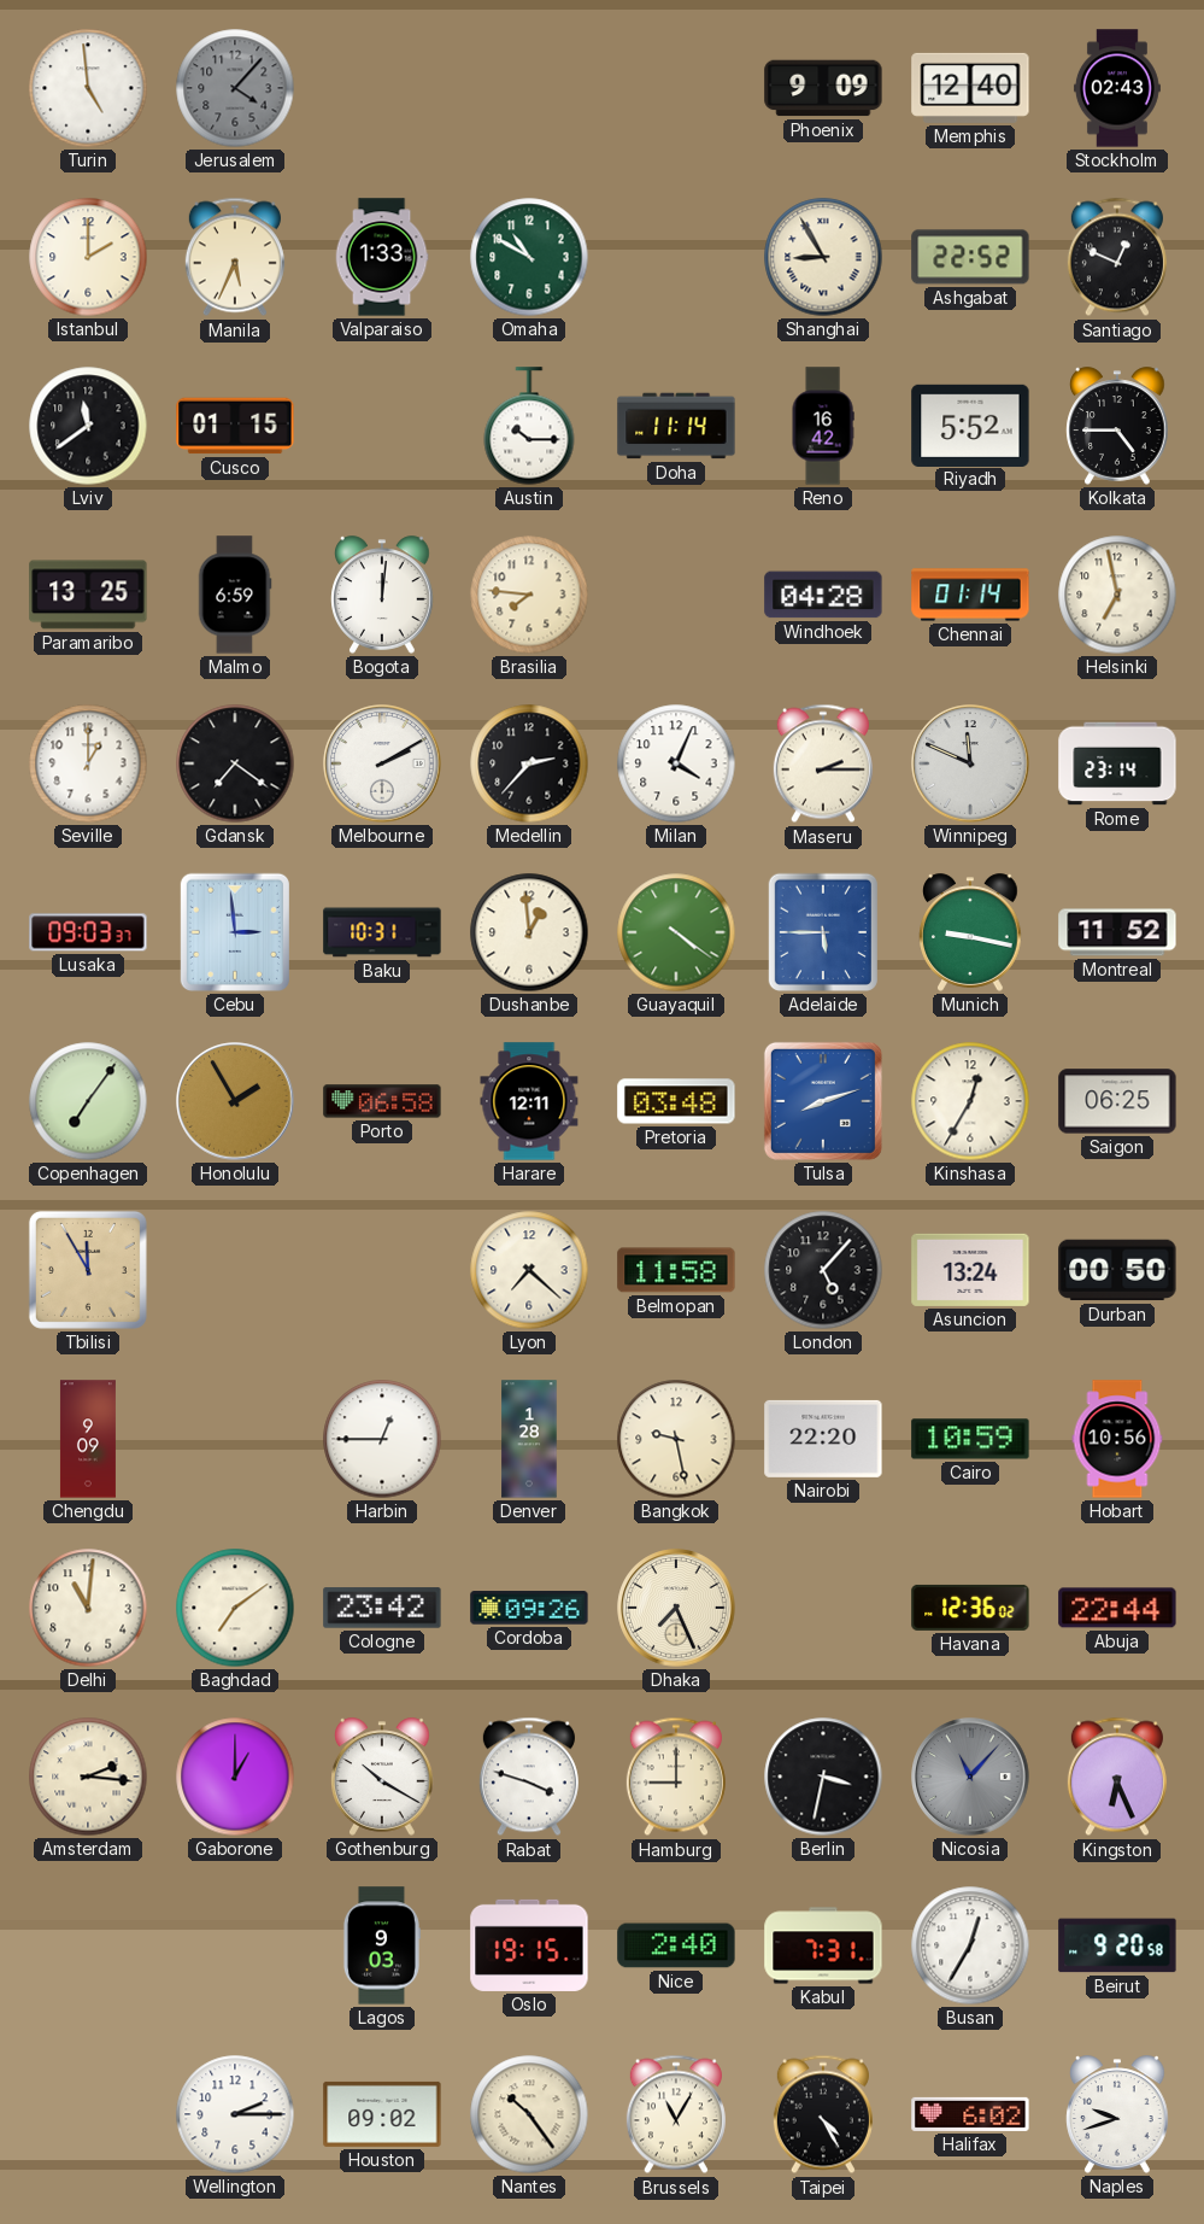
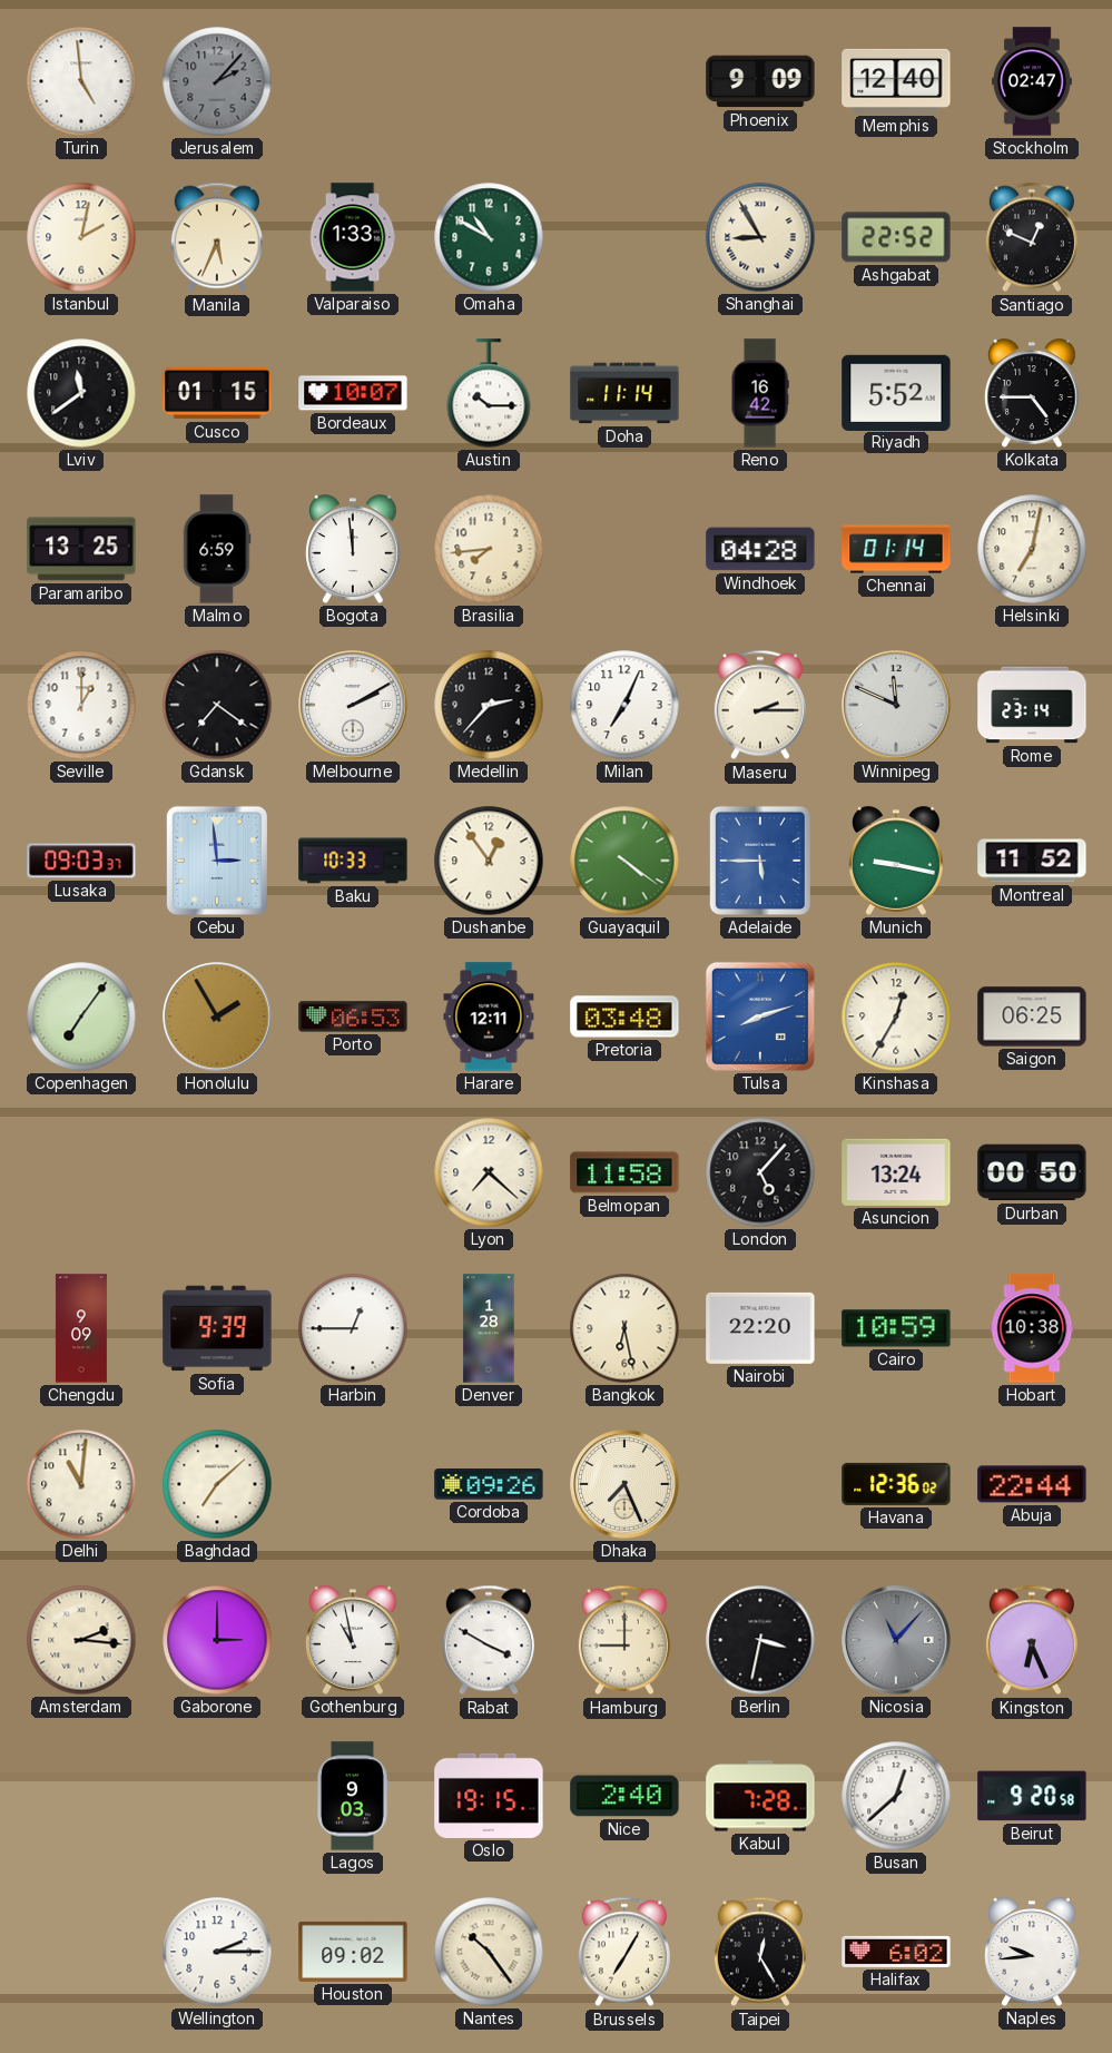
Jerusalem: 4:07 -> 2:07 (217, 81)
Stockholm: 02:43 -> 02:47 (1032, 81)
Istanbul: 2:00 -> 2:02 (81, 237)
Bordeaux: none -> 10:07 (353, 393)
Bogota: 12:01 -> 11:59 (353, 549)
Brasilia: 7:46 -> 7:44 (489, 549)
Helsinki: 6:58 -> 7:02 (1032, 549)
Milan: 4:04 -> 7:04 (624, 705)
Baku: 10:31 -> 10:33 (353, 861)
Dushanbe: 12:59 -> 12:54 (489, 861)
Porto: 06:58 -> 06:53 (353, 1016)
Tbilisi: 11:55 -> none (88, 1270)
Sofia: none -> 9:39 (217, 1328)
Bangkok: 9:28 -> 6:28 (624, 1328)
Hobart: 10:56 -> 10:38 (1032, 1328)
Baghdad: 7:09 -> 7:08 (217, 1484)
Cologne: 23:42 -> none (382, 1608)
Gaborone: 1:00 -> 3:00 (217, 1640)
Gothenburg: 10:20 -> 10:58 (353, 1640)
Rabat: 3:48 -> 3:50 (489, 1640)
Kabul: 7:31 -> 7:28 (760, 1796)
Busan: 12:35 -> 12:38 (896, 1796)
Brussels: 11:05 -> 7:05 (624, 1952)
Taipei: 4:25 -> 12:25 (760, 1952)
Naples: 9:42 -> 9:44 (1032, 1952)
